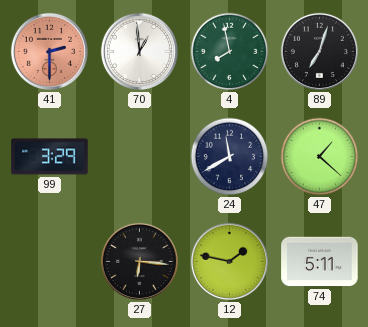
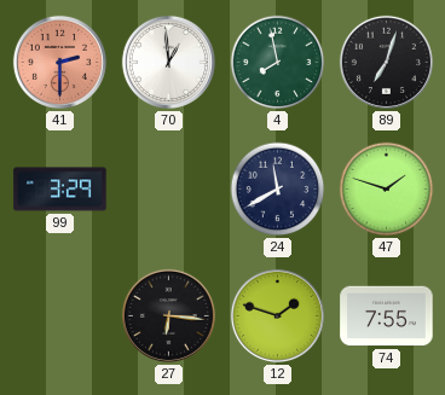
47: 1:22 -> 1:48 (387, 190)
12: 1:47 -> 1:48 (277, 315)
74: 5:11 -> 7:55 (387, 316)
